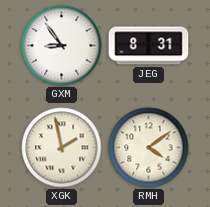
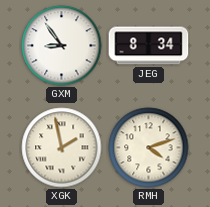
JEG: 8:31 -> 8:34 (149, 46)
RMH: 4:09 -> 4:12 (149, 148)
